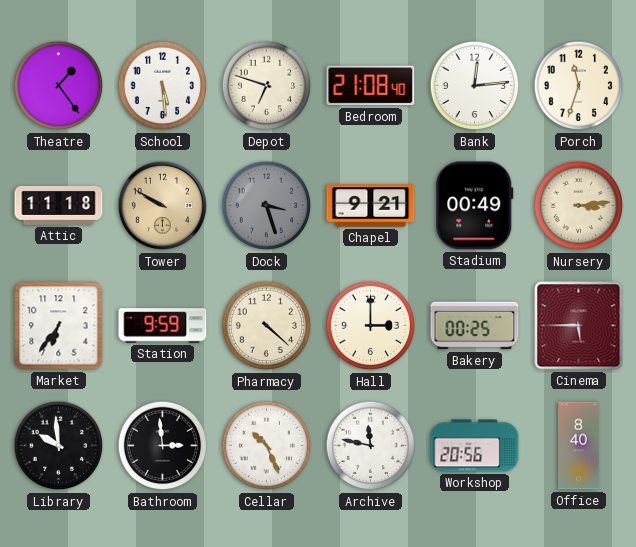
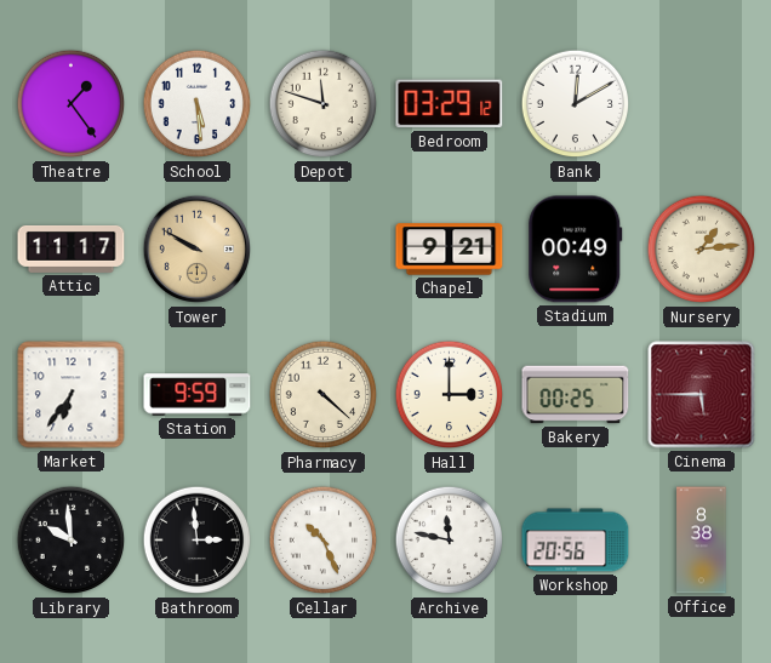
Depot: 6:48 -> 11:48 (324, 104)
Bedroom: 21:08 -> 03:29 (450, 104)
Bank: 12:14 -> 12:10 (576, 104)
Porch: 11:33 -> none (579, 86)
Attic: 11:18 -> 11:17 (72, 250)
Dock: 3:27 -> none (267, 206)
Nursery: 3:14 -> 1:14 (702, 250)
Office: 8:40 -> 8:38 (702, 541)
